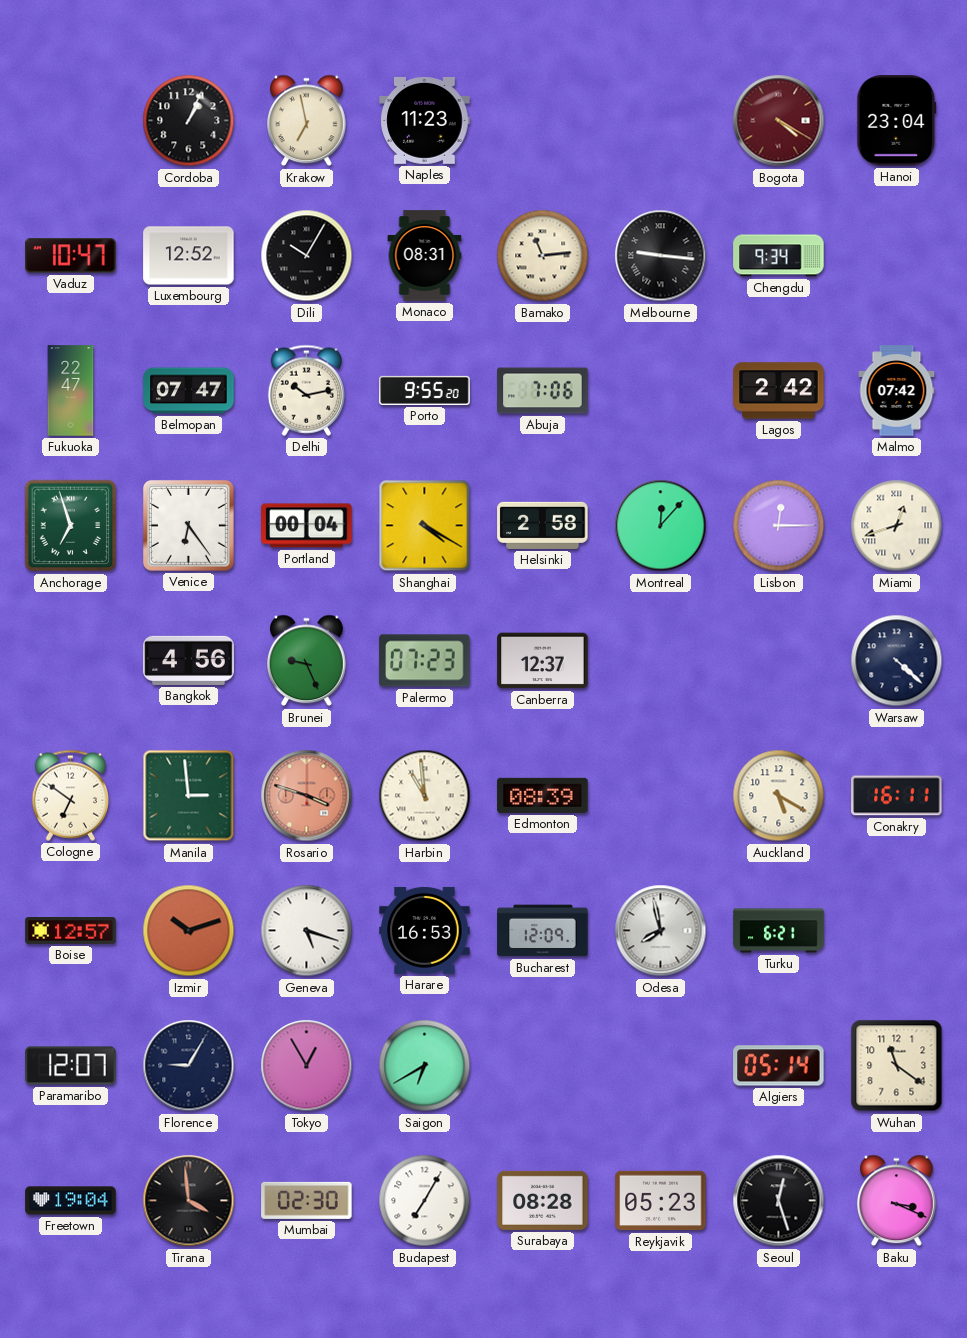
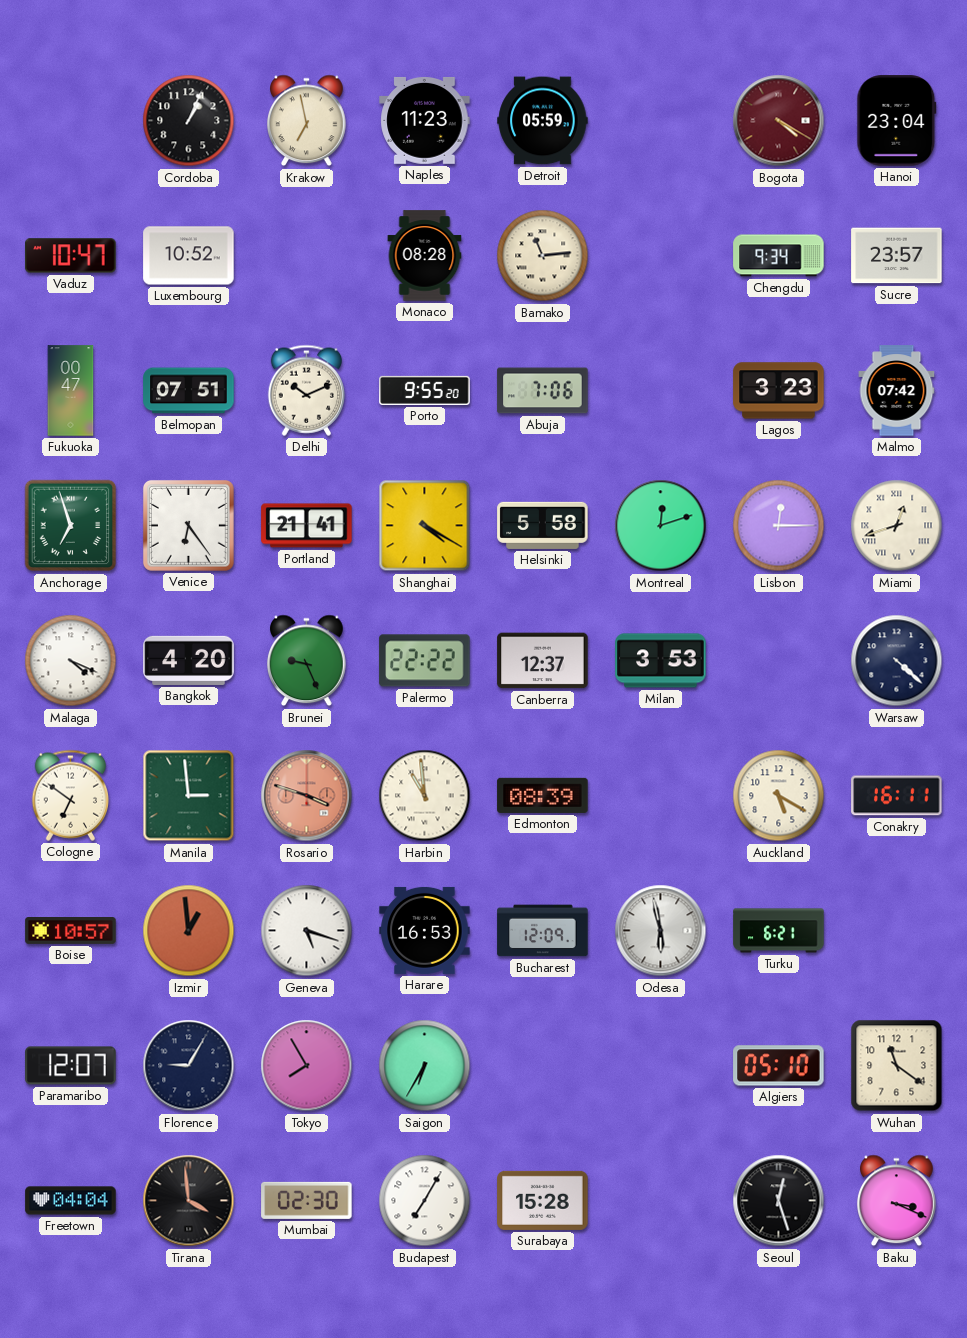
Detroit: none -> 05:59 (543, 121)
Luxembourg: 12:52 -> 10:52 (189, 256)
Dili: 10:05 -> none (307, 256)
Monaco: 08:31 -> 08:28 (425, 256)
Melbourne: 9:16 -> none (661, 256)
Sucre: none -> 23:57 (897, 256)
Fukuoka: 22:47 -> 00:47 (71, 391)
Belmopan: 07:47 -> 07:51 (189, 391)
Delhi: 10:13 -> 10:11 (307, 390)
Lagos: 2:42 -> 3:23 (779, 391)
Portland: 00:04 -> 21:41 (307, 526)
Helsinki: 2:58 -> 5:58 (543, 525)
Montreal: 12:07 -> 12:12 (661, 526)
Malaga: none -> 4:19 (71, 661)
Bangkok: 4:56 -> 4:20 (189, 660)
Palermo: 07:23 -> 22:22 (425, 661)
Milan: none -> 3:53 (661, 661)
Boise: 12:57 -> 10:57 (71, 931)
Izmir: 10:12 -> 12:59 (189, 931)
Odesa: 7:58 -> 5:58 (661, 931)
Tokyo: 12:55 -> 7:55 (307, 1066)
Saigon: 6:40 -> 6:35 (425, 1066)
Algiers: 05:14 -> 05:10 (779, 1066)
Freetown: 19:04 -> 04:04 (71, 1201)
Surabaya: 08:28 -> 15:28 (543, 1200)
Reykjavik: 05:23 -> none (661, 1201)
